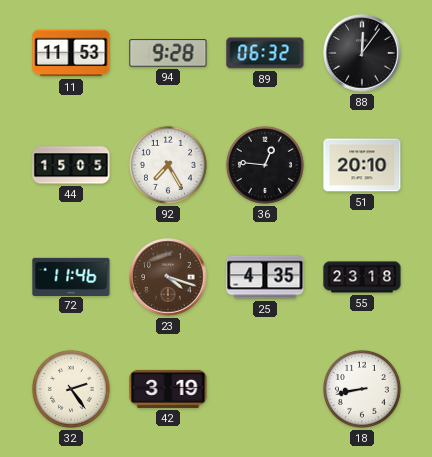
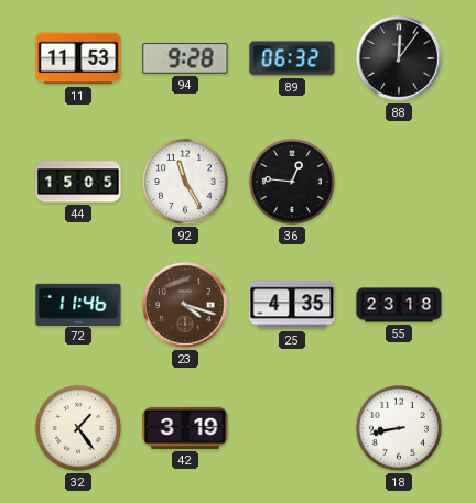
92: 7:25 -> 11:25 (185, 182)
51: 20:10 -> none (362, 165)
32: 2:24 -> 1:24 (78, 428)
